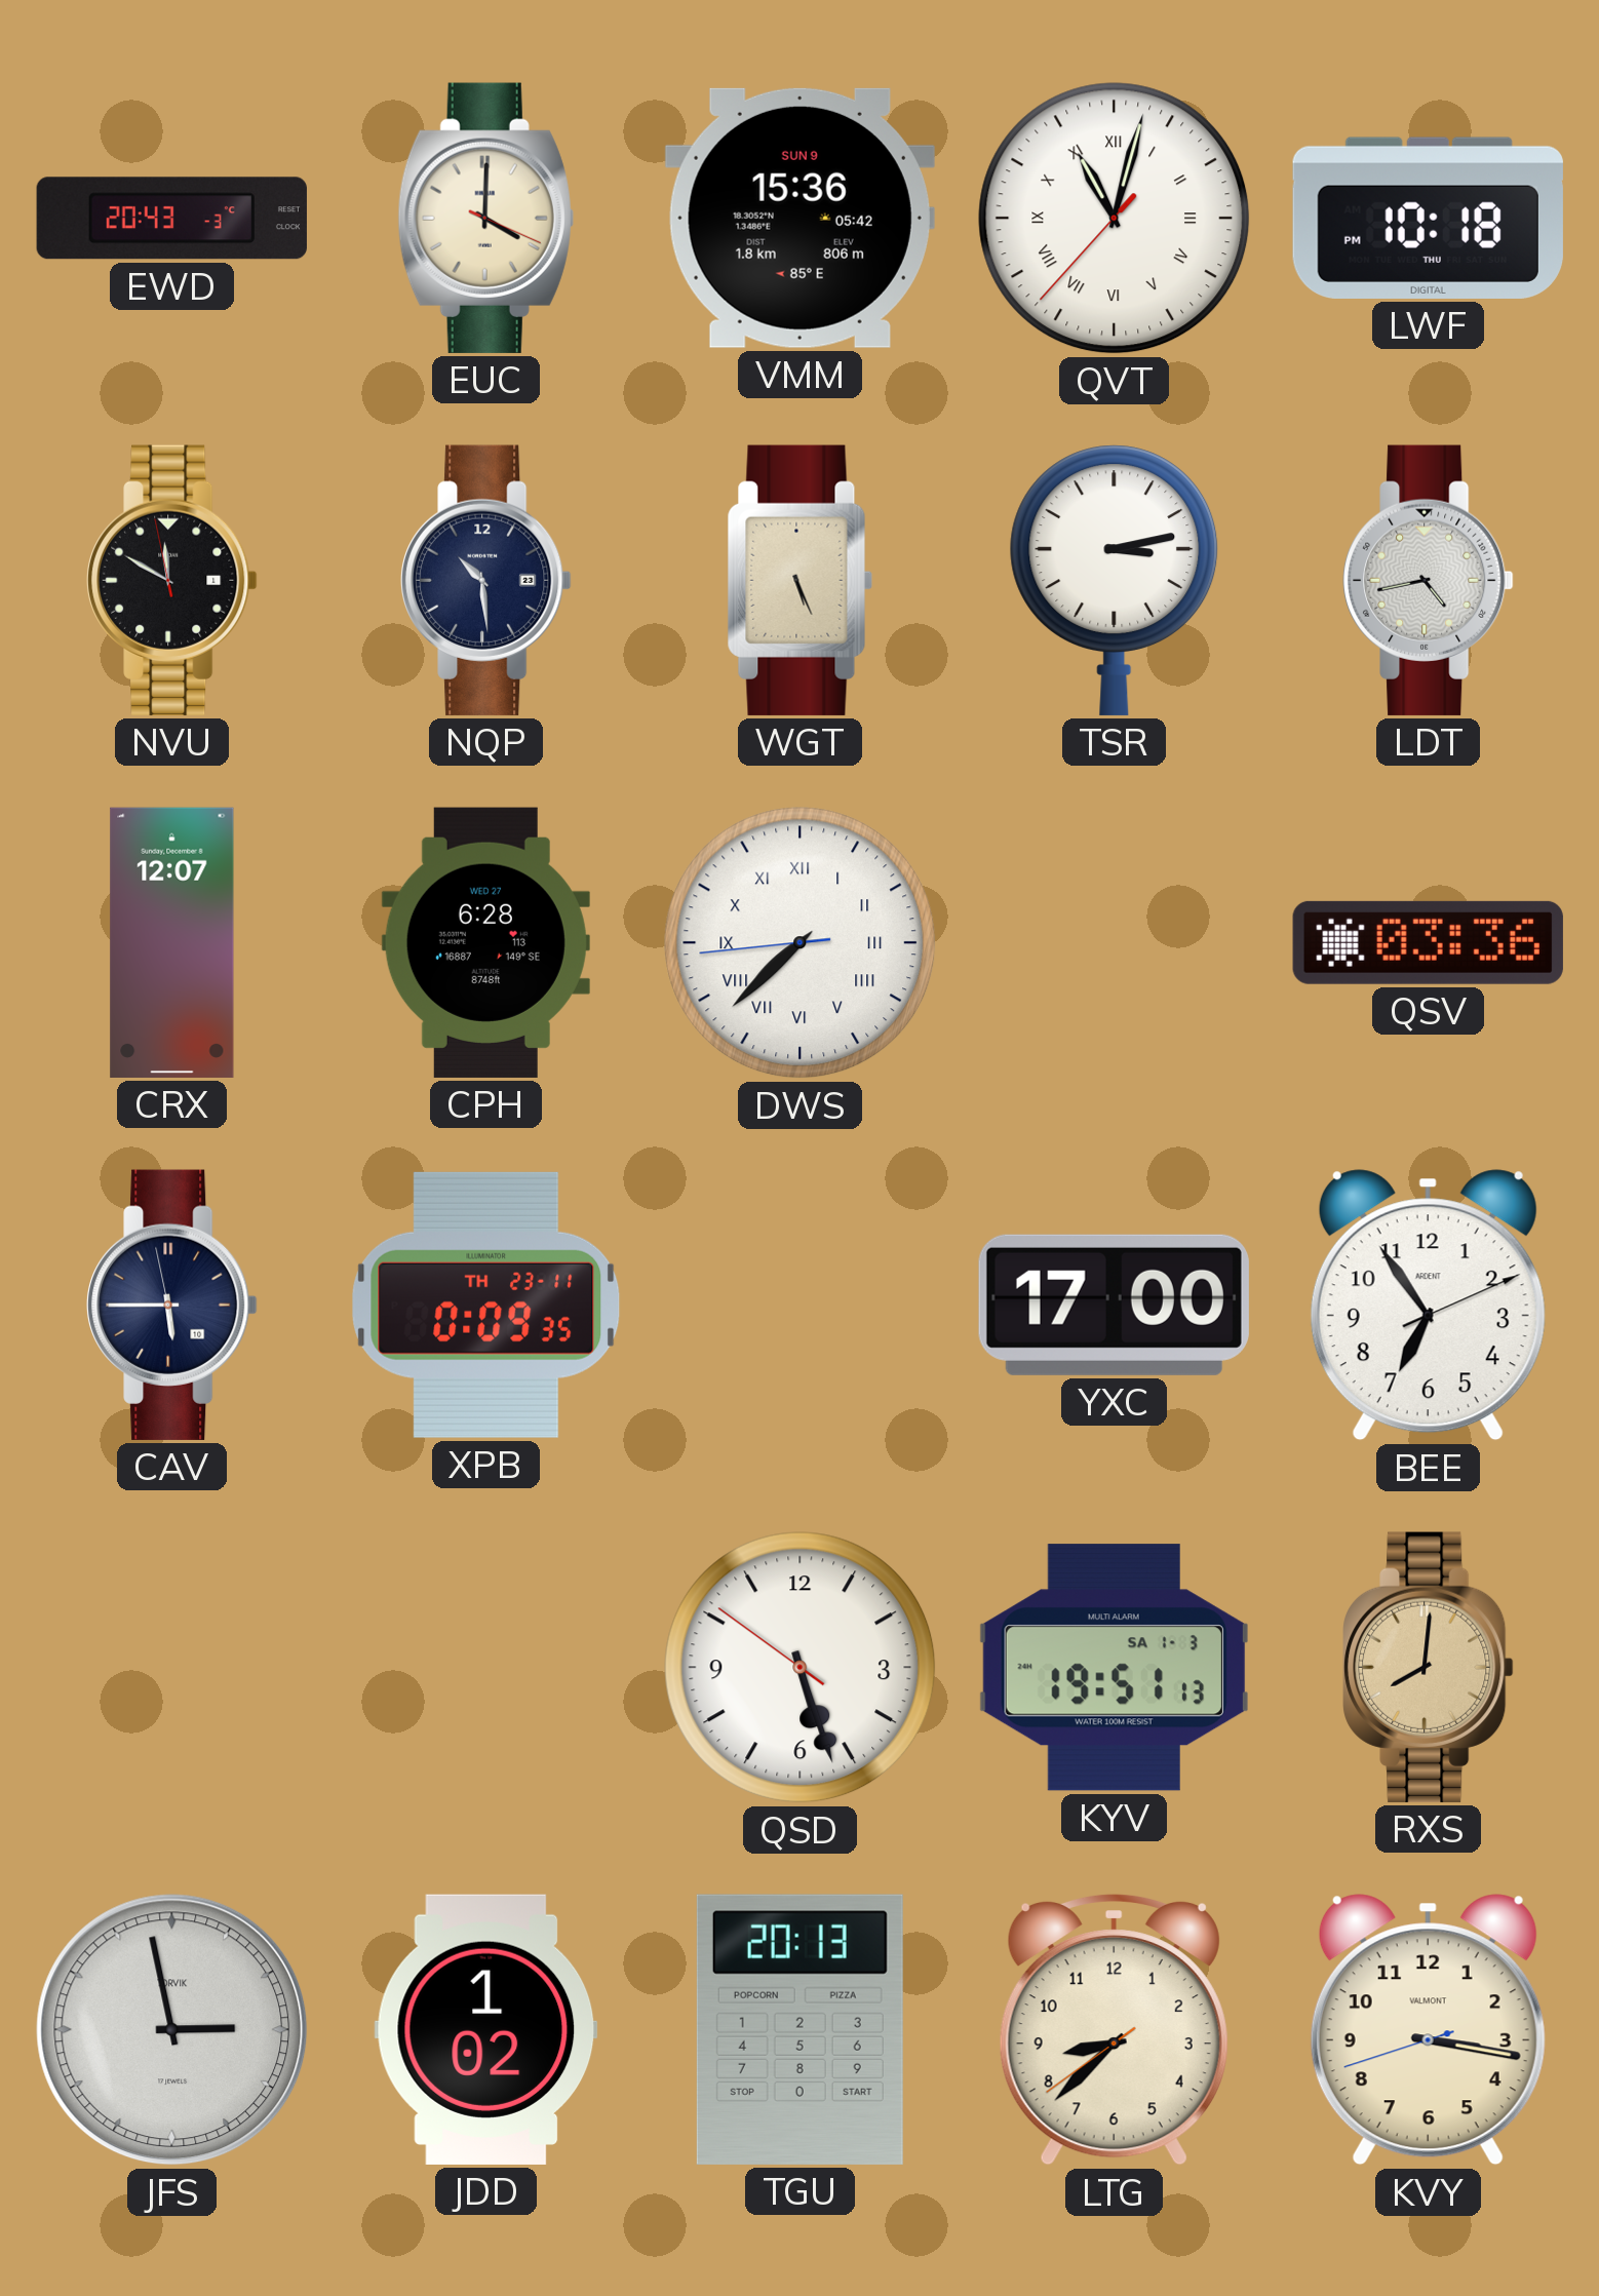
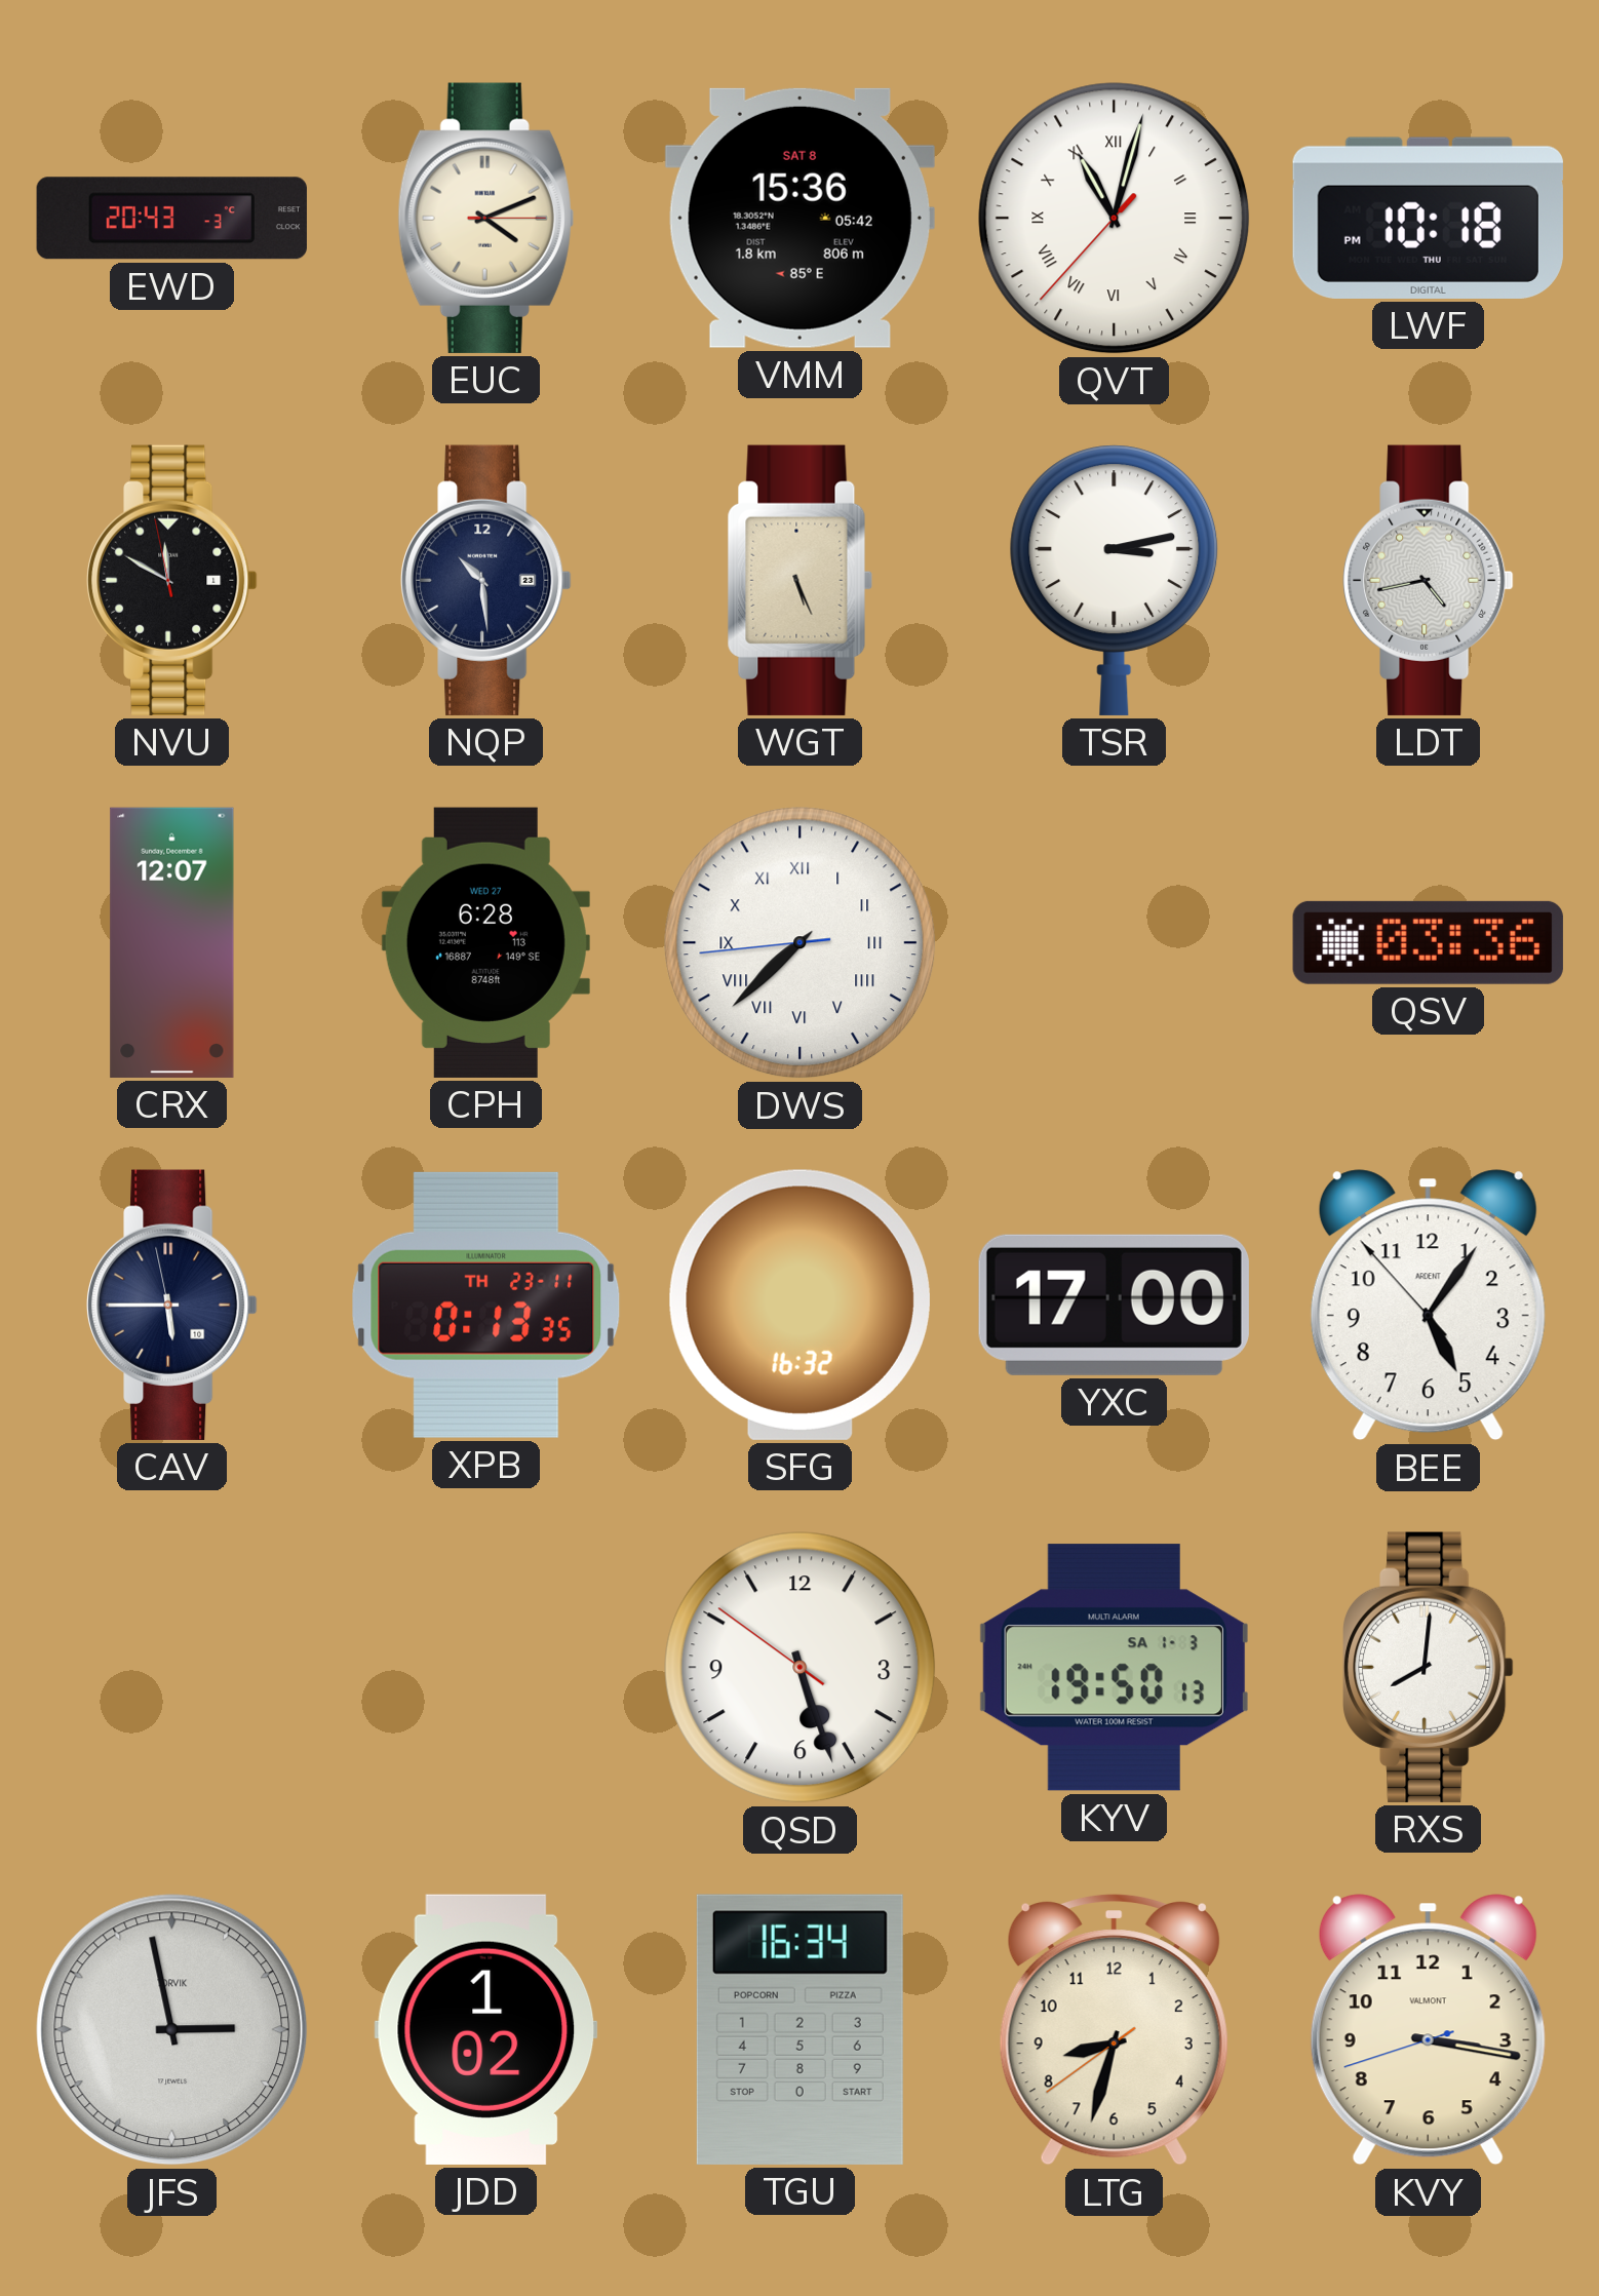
EUC: 4:00 -> 4:11 (485, 218)
VMM date: SUN 9 -> SAT 8 (800, 218)
XPB: 0:09 -> 0:13 (486, 1305)
SFG: none -> 16:32 (800, 1305)
BEE: 6:54 -> 5:05 (1428, 1306)
KYV: 19:51 -> 19:50 (1114, 1668)
RXS dial: champagne -> white (1429, 1667)
TGU: 20:13 -> 16:34 (800, 2029)
LTG: 8:37 -> 8:32 (1114, 2029)
